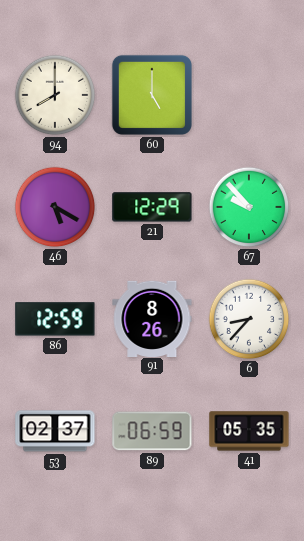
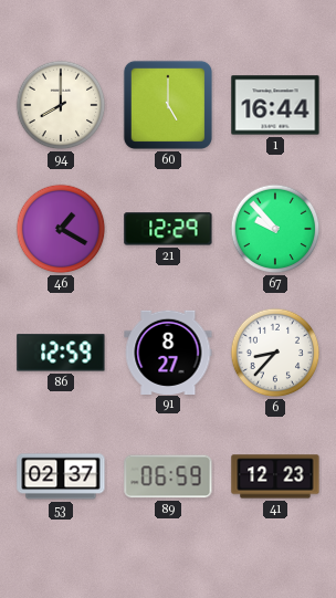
1: none -> 16:44 (275, 105)
46: 5:20 -> 1:20 (61, 229)
91: 8:26 -> 8:27 (168, 352)
41: 05:35 -> 12:23 (275, 476)
